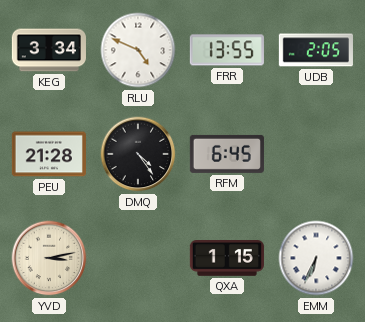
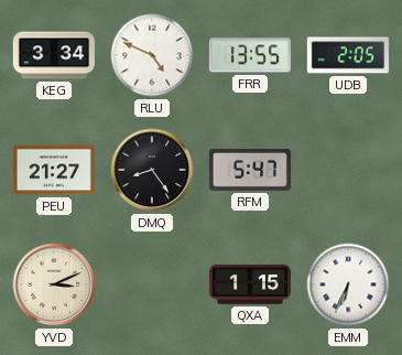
PEU: 21:28 -> 21:27 (54, 170)
DMQ: 4:24 -> 8:24 (152, 170)
RFM: 6:45 -> 5:47 (250, 170)
YVD: 3:13 -> 3:11 (54, 284)
